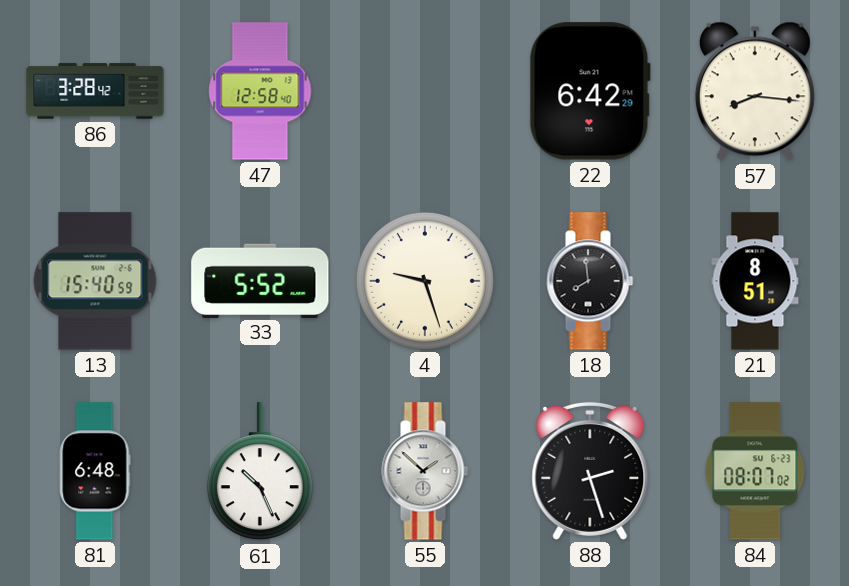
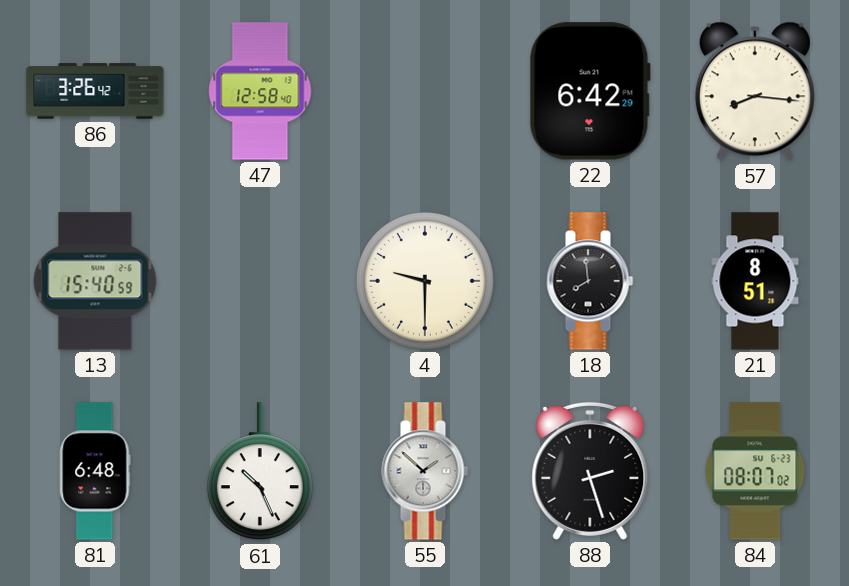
86: 3:28 -> 3:26 (95, 91)
33: 5:52 -> none (260, 280)
4: 9:27 -> 9:30 (425, 281)
